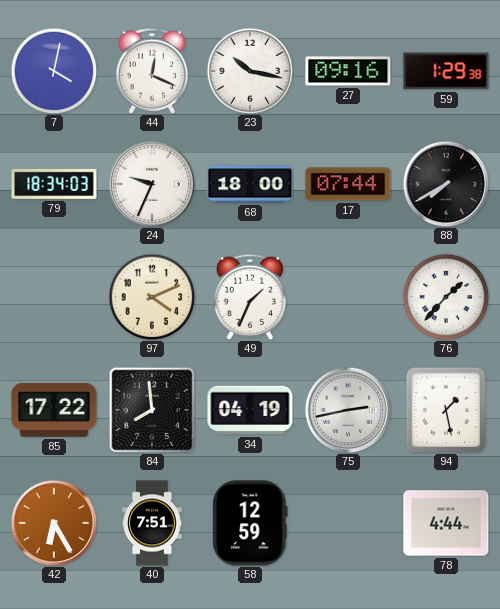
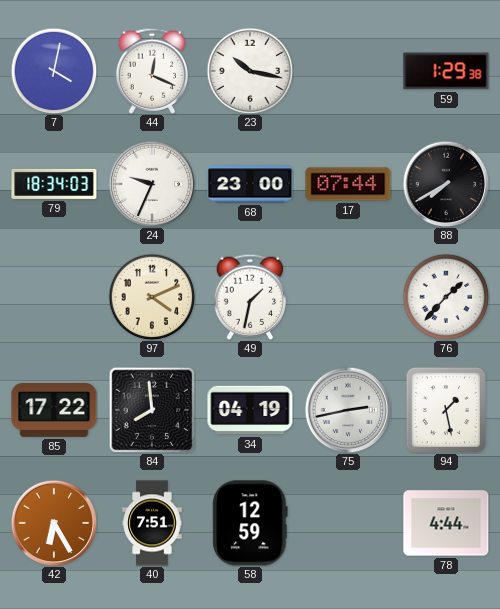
27: 09:16 -> none (348, 71)
68: 18:00 -> 23:00 (250, 184)
49: 1:34 -> 1:32 (250, 297)
